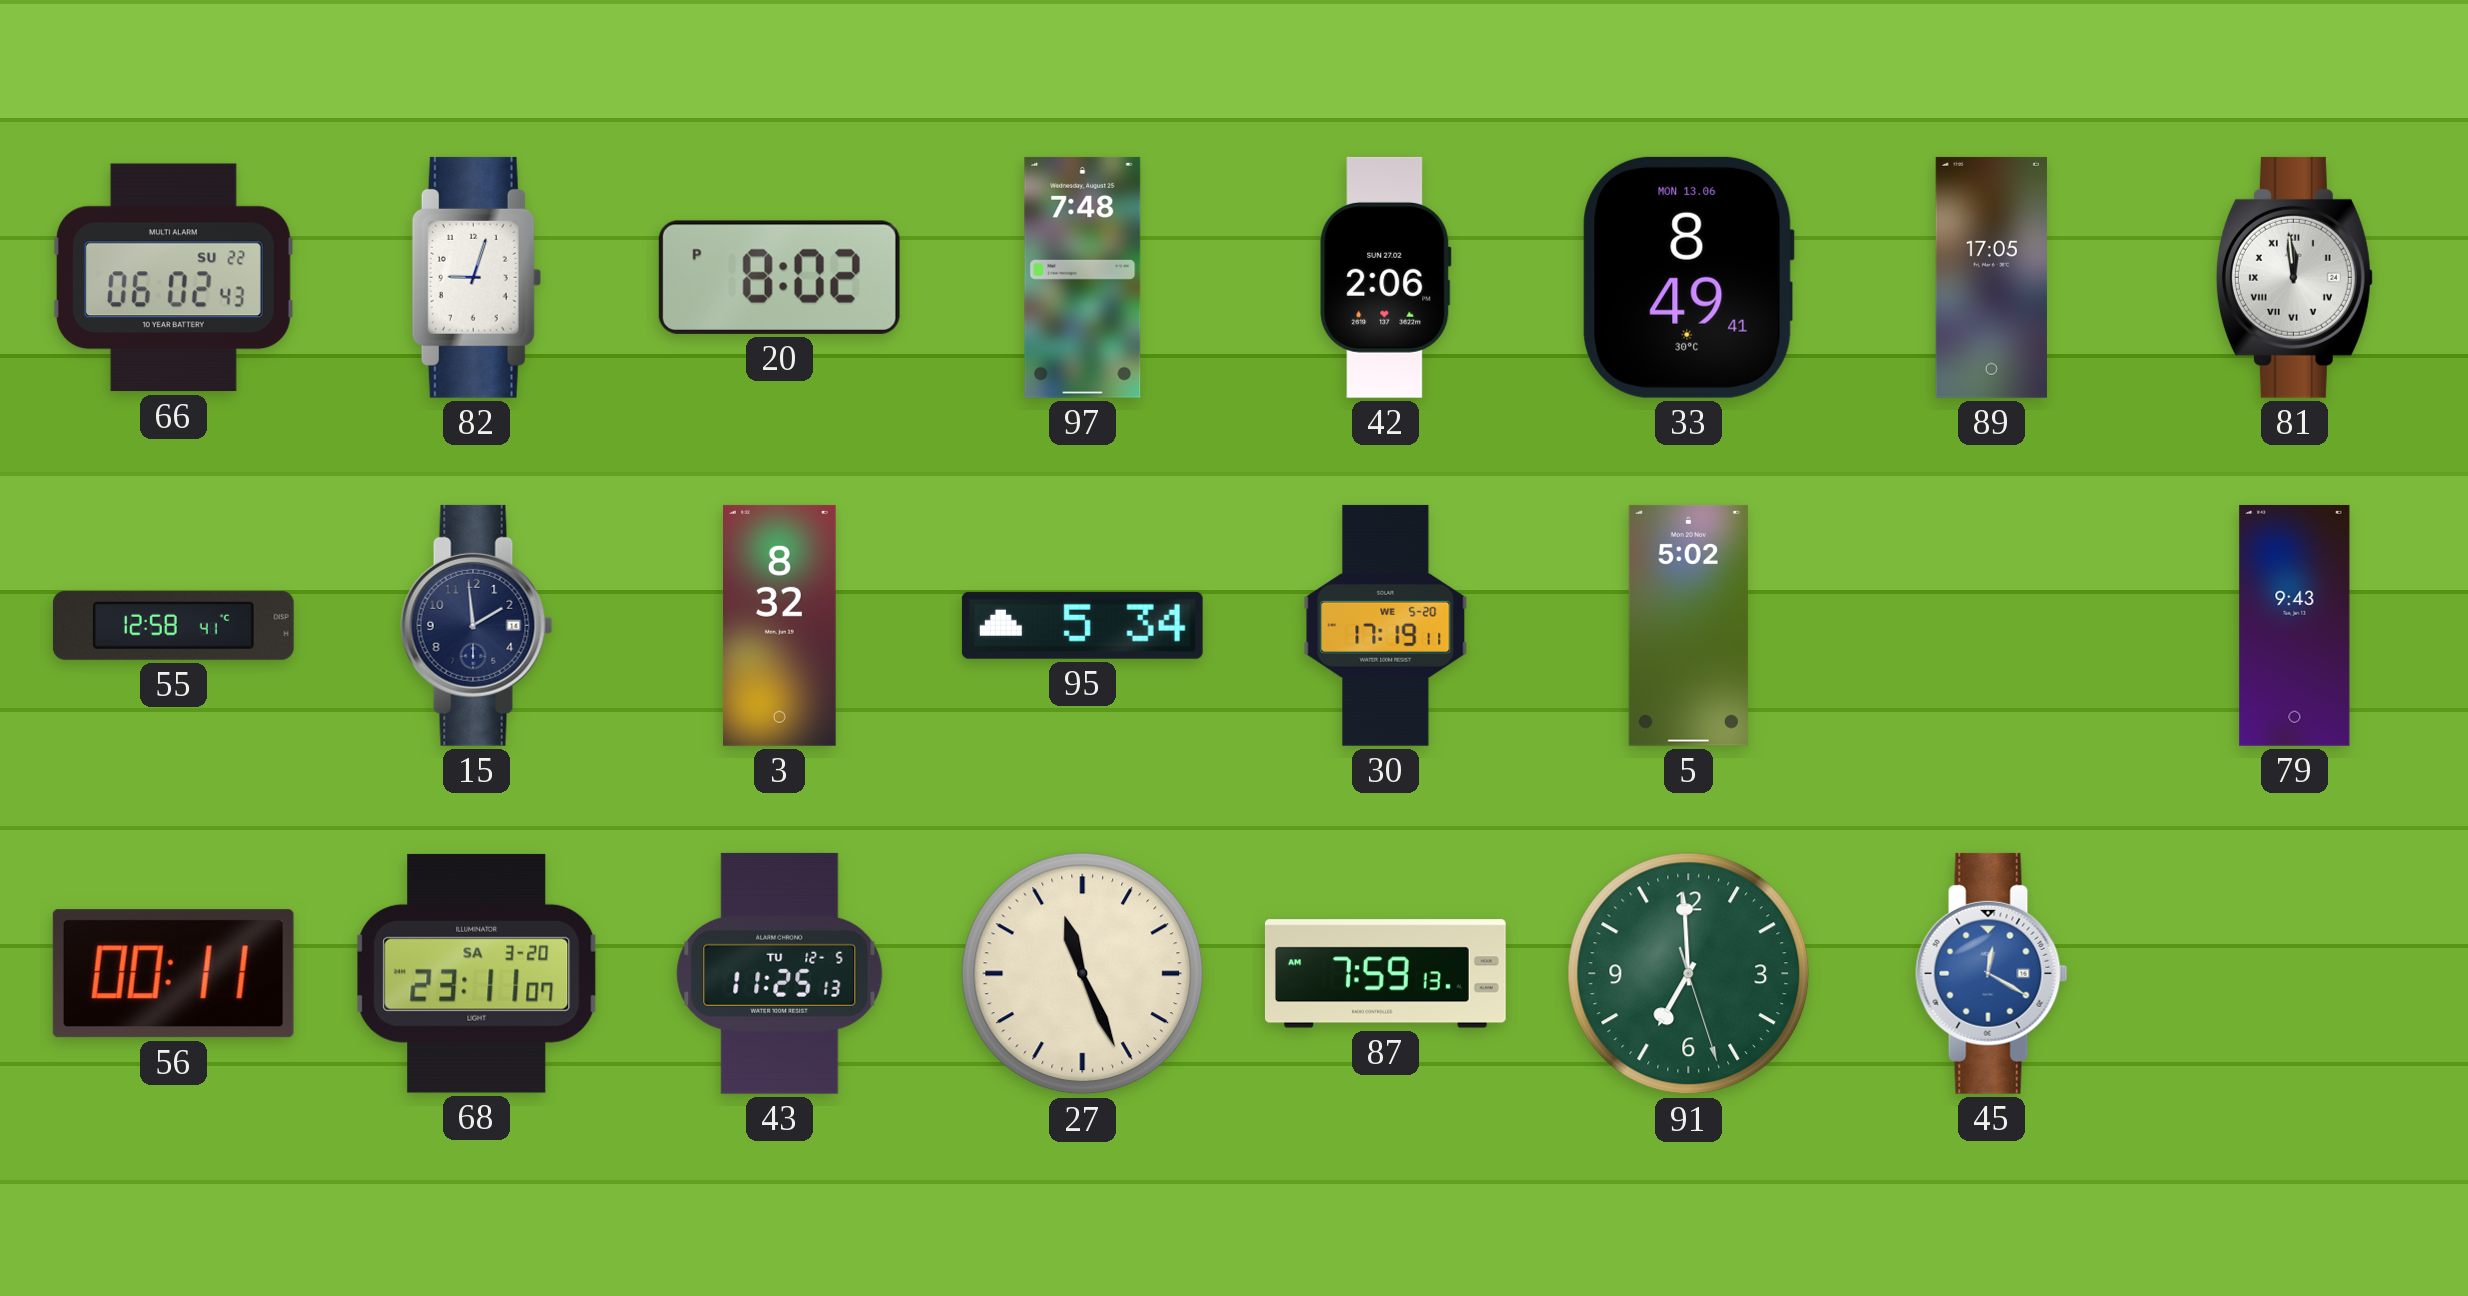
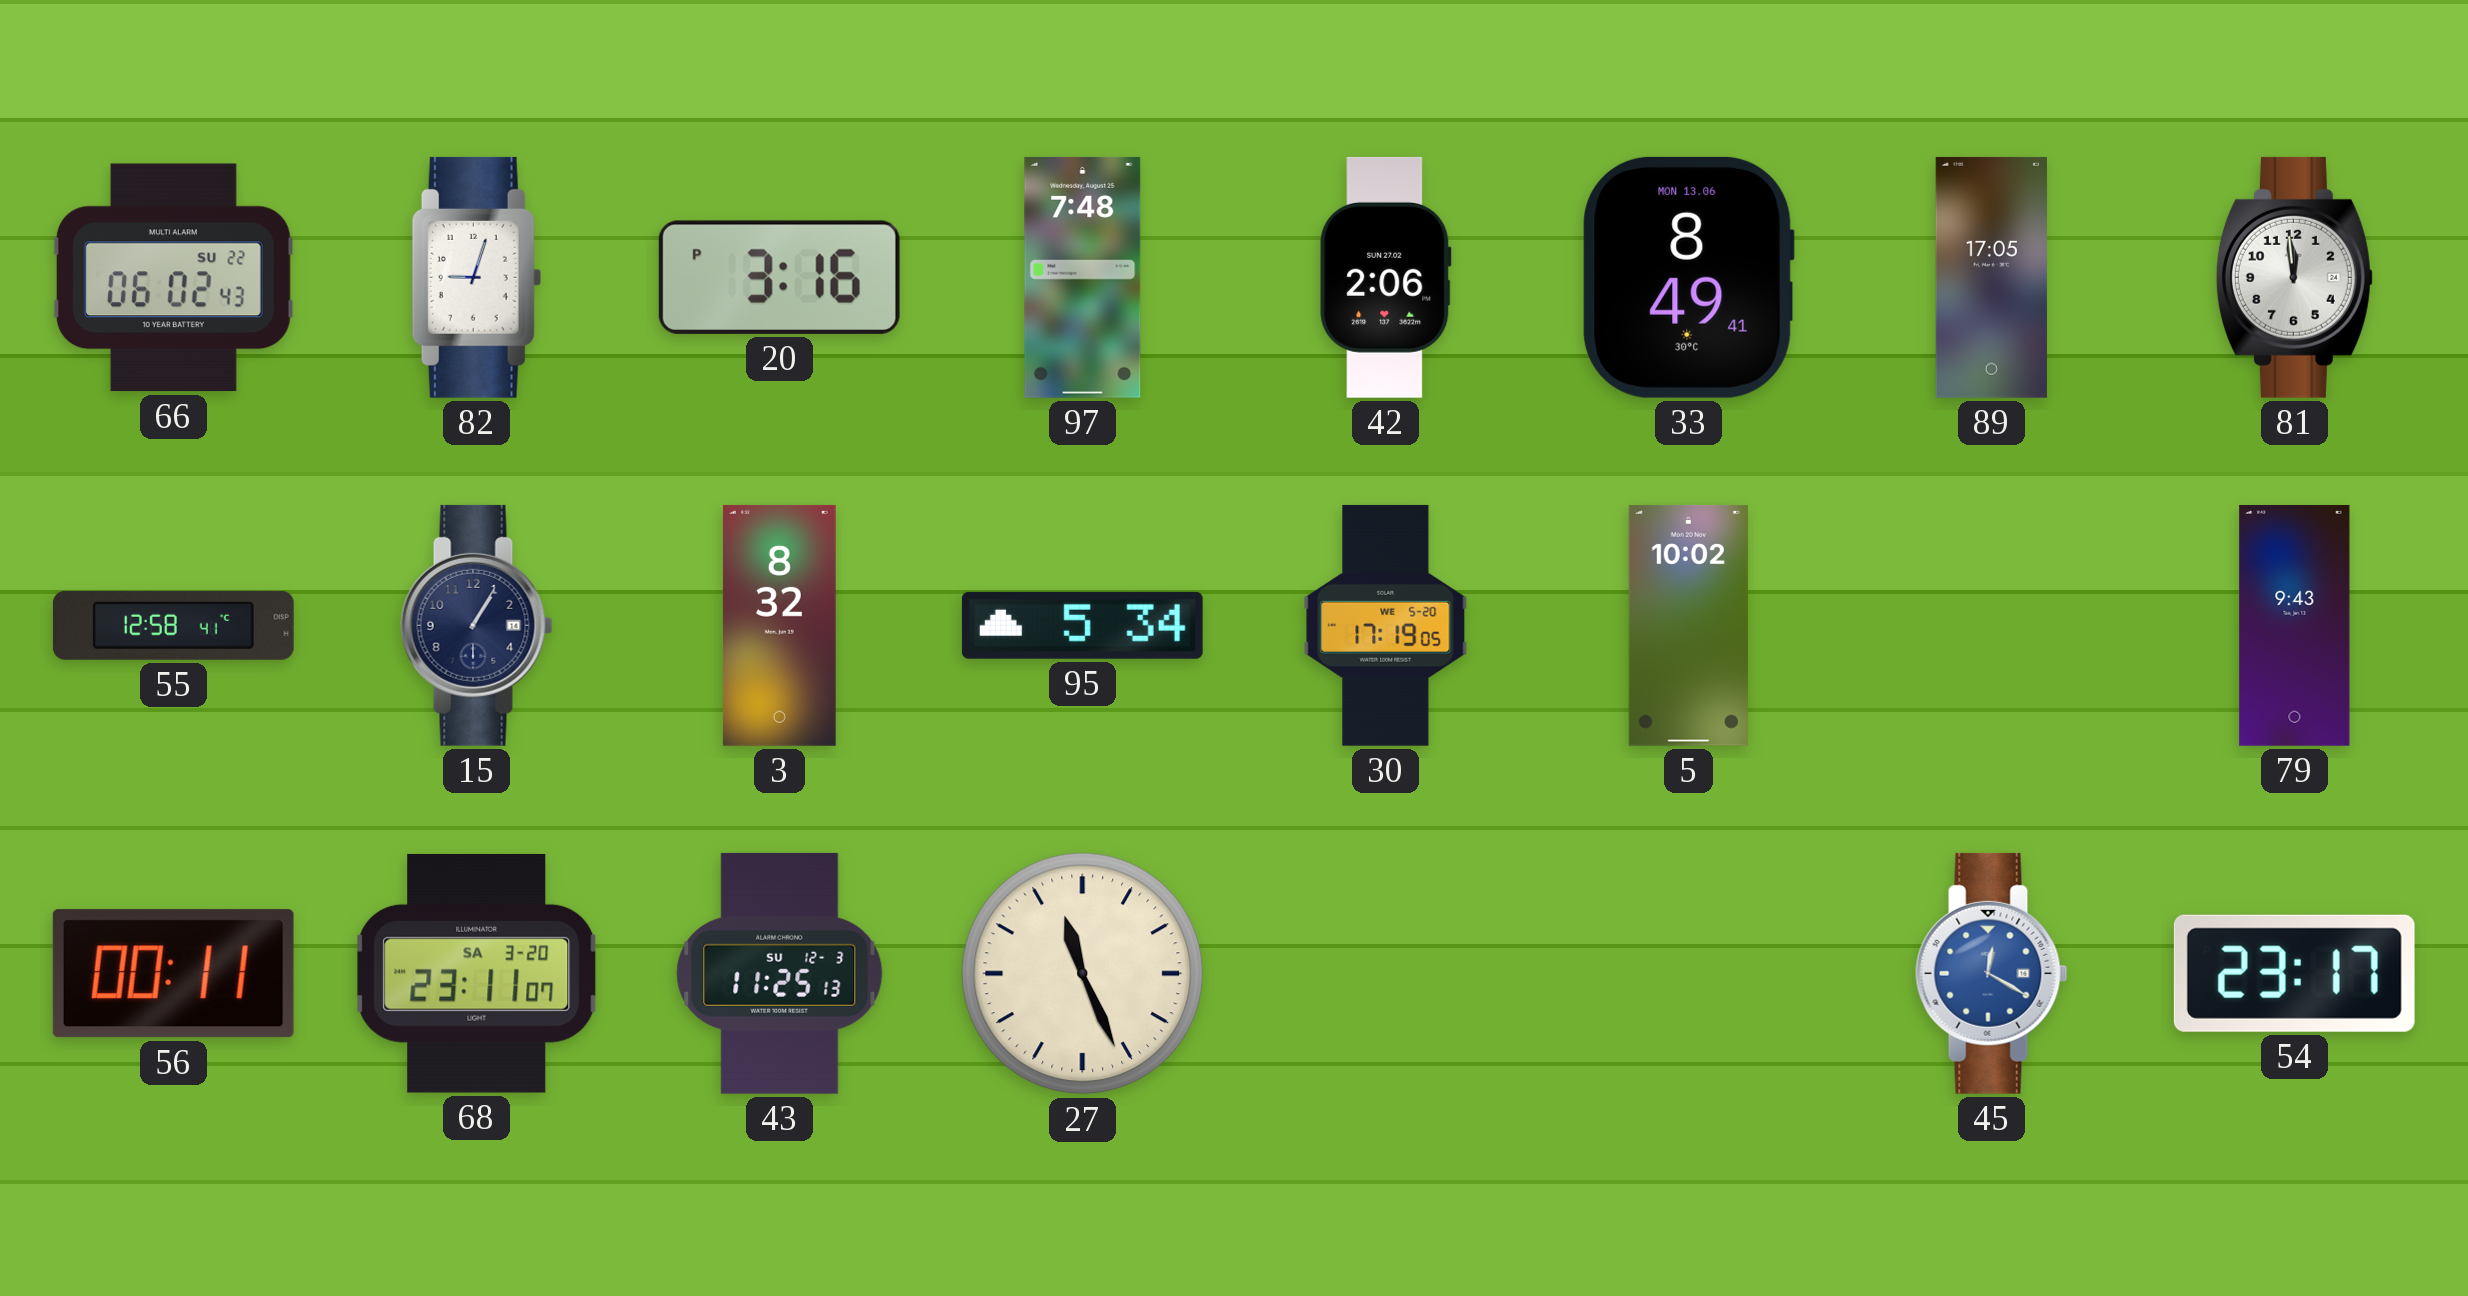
20: 8:02 -> 3:16 (779, 277)
81 numerals: Roman -> Arabic (2294, 277)
15: 1:59 -> 1:05 (477, 625)
30: 17:19:11 -> 17:19:05 (1386, 625)
5: 5:02 -> 10:02 (1688, 625)
43 date: TU 12-5 -> SU 12-3 (780, 973)
87: 7:59 -> none (1385, 974)
91: 6:59 -> none (1689, 974)
54: none -> 23:17 (2294, 973)
